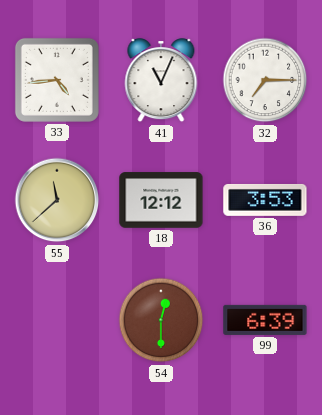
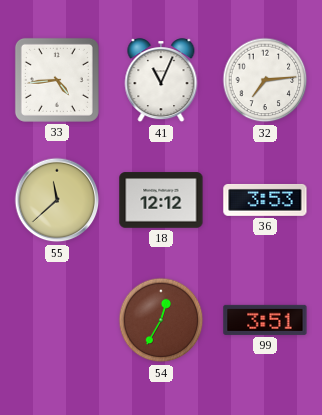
32: 7:15 -> 7:14 (265, 80)
54: 12:30 -> 12:35 (161, 320)
99: 6:39 -> 3:51 (265, 320)
